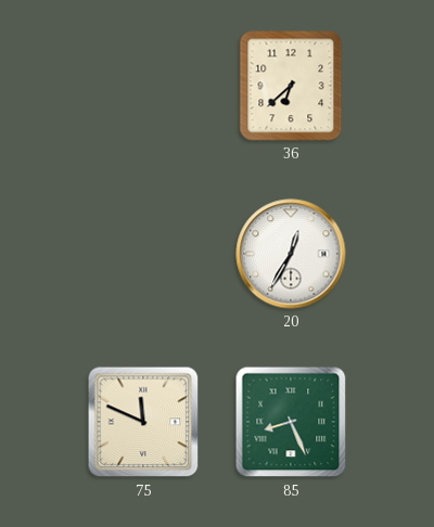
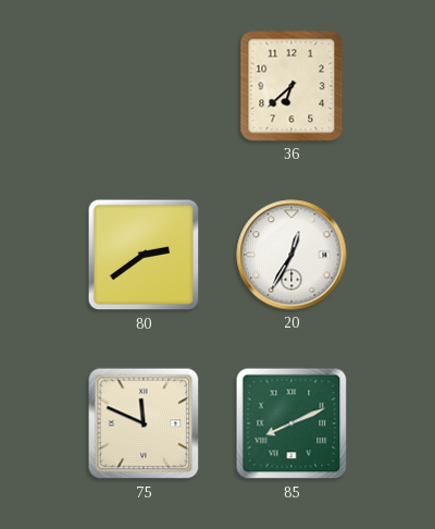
80: none -> 2:39 (144, 255)
85: 8:26 -> 8:11 (291, 423)
